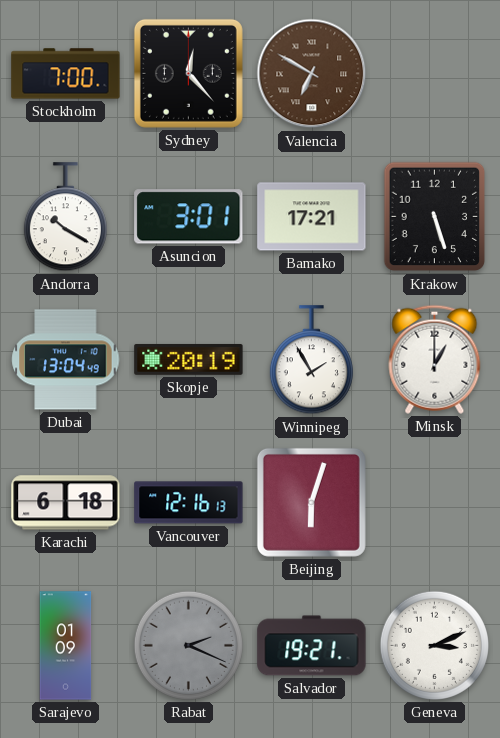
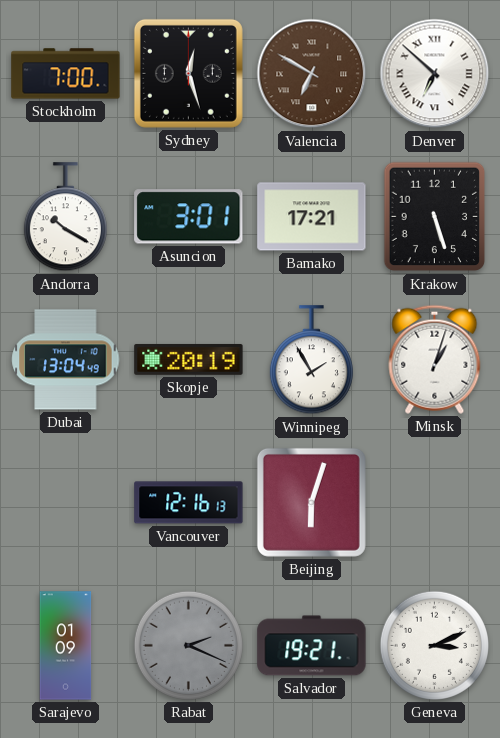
Sydney: 12:23 -> 12:27 (188, 73)
Denver: none -> 6:52 (435, 74)
Minsk: 1:00 -> 1:03 (435, 359)
Karachi: 6:18 -> none (66, 503)
